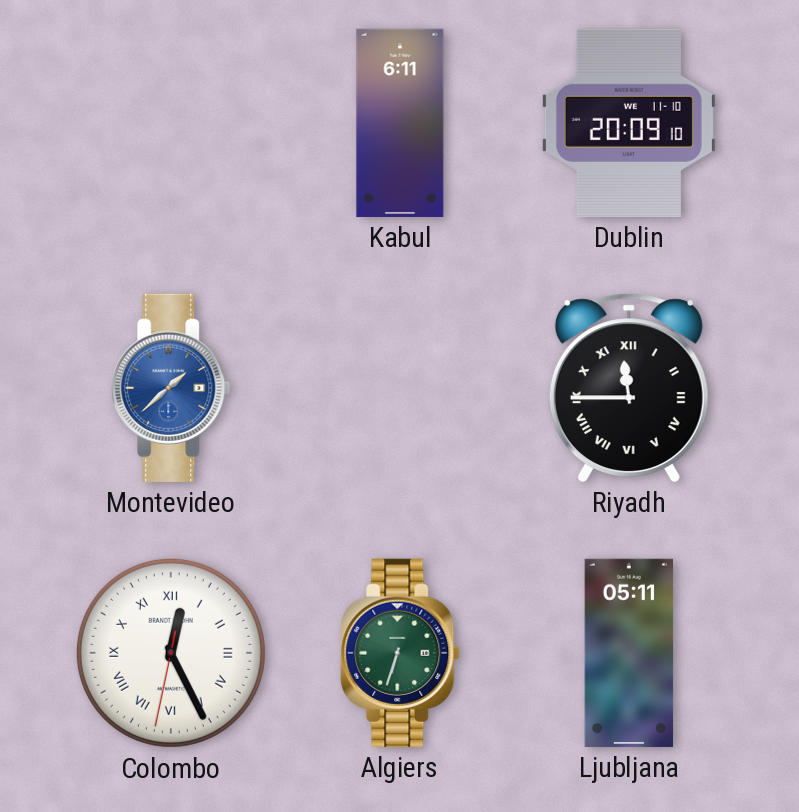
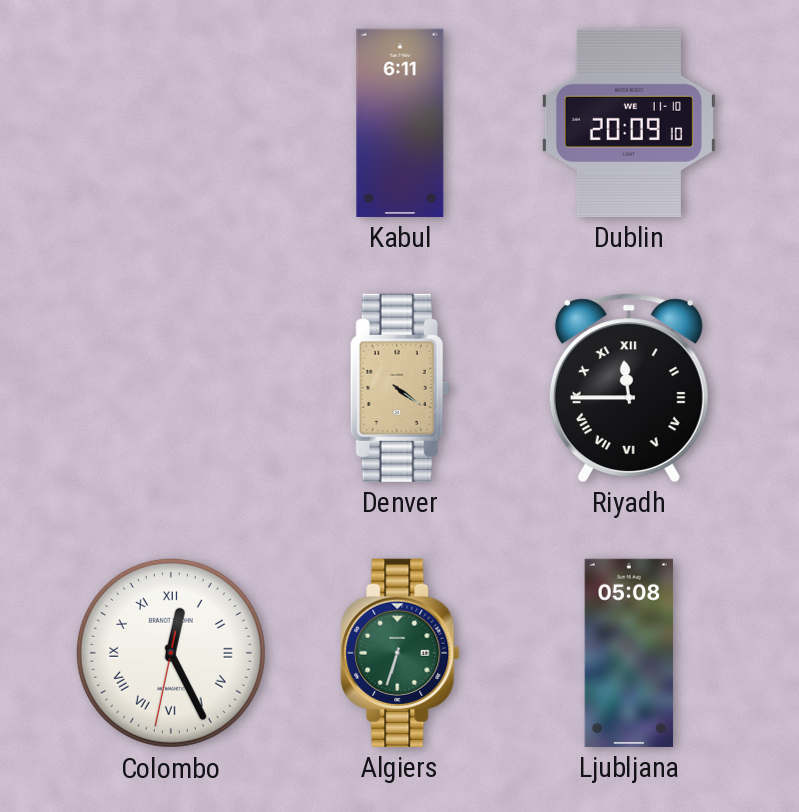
Montevideo: 1:38 -> none (171, 388)
Denver: none -> 4:21 (400, 388)
Ljubljana: 05:11 -> 05:08 (629, 653)
